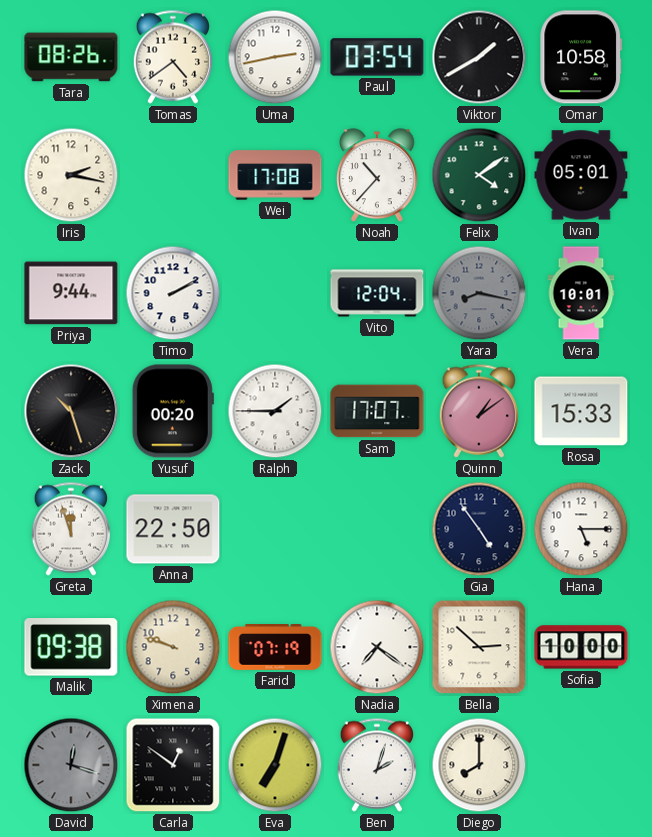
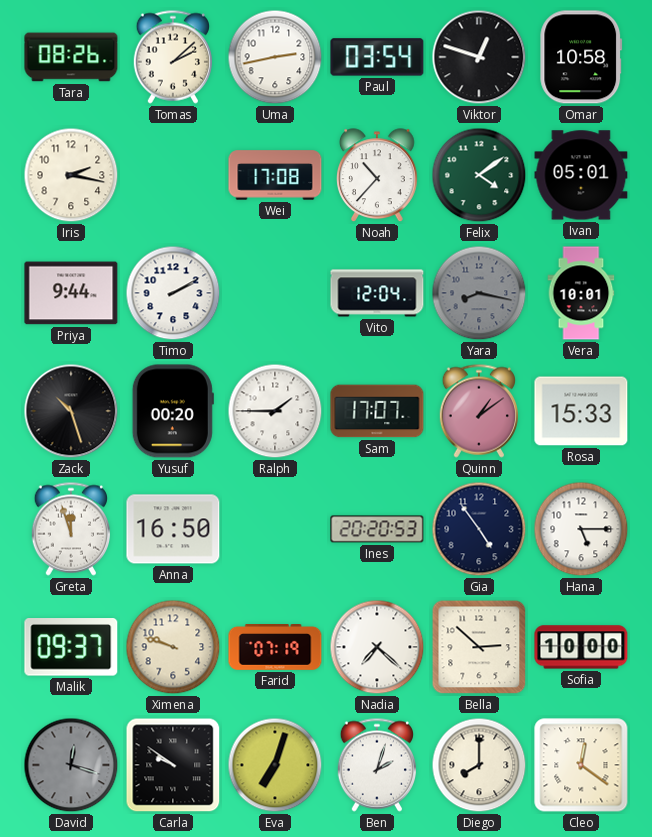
Tomas: 4:39 -> 2:08 (172, 57)
Viktor: 1:40 -> 12:48 (479, 57)
Anna: 22:50 -> 16:50 (173, 529)
Ines: none -> 20:20 (377, 529)
Malik: 09:38 -> 09:37 (71, 647)
Nadia: 7:21 -> 7:22 (377, 647)
Carla: 12:51 -> 9:51 (173, 765)
Cleo: none -> 12:21 (581, 765)
